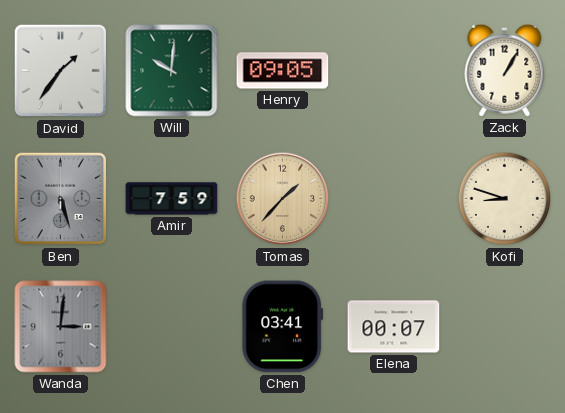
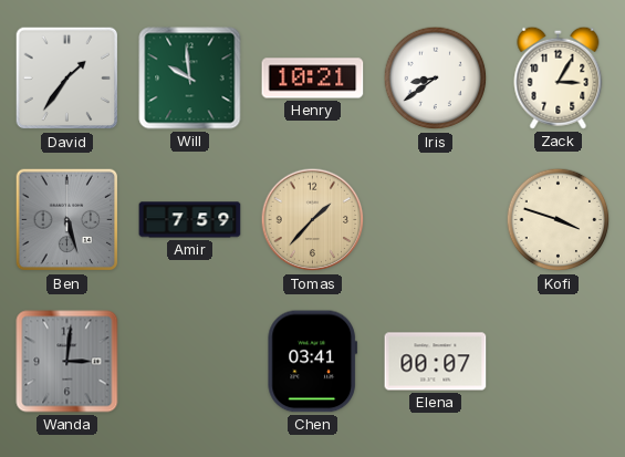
Will: 10:01 -> 9:59 (190, 79)
Henry: 09:05 -> 10:21 (313, 79)
Iris: none -> 8:39 (436, 79)
Zack: 1:05 -> 3:05 (559, 77)
Kofi: 8:48 -> 3:48 (559, 220)
